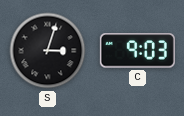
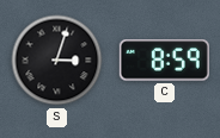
C: 9:03 -> 8:59 (164, 61)
